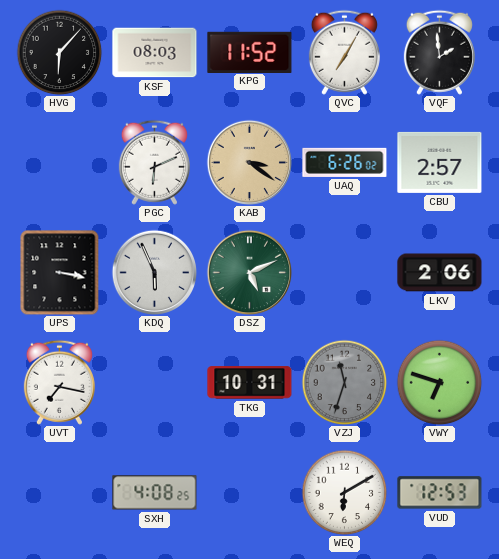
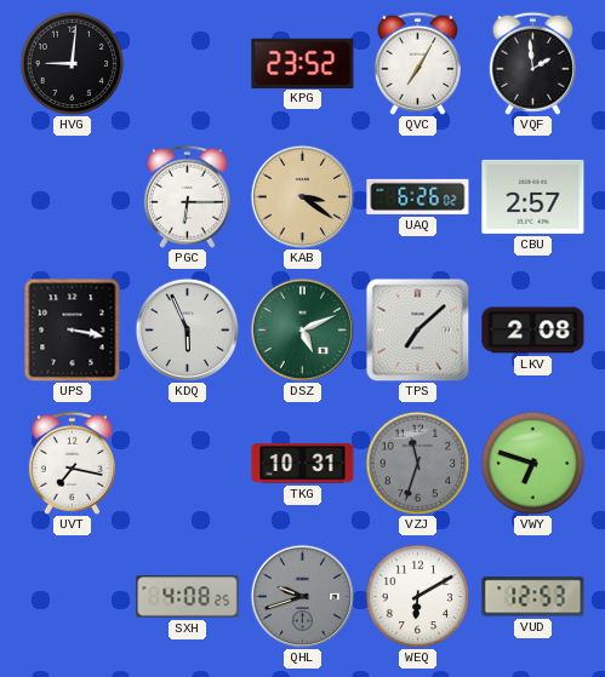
HVG: 6:07 -> 9:01 (72, 63)
KSF: 08:03 -> none (155, 53)
KPG: 11:52 -> 23:52 (303, 63)
PGC: 6:11 -> 6:15 (187, 196)
TPS: none -> 7:08 (417, 329)
LKV: 2:06 -> 2:08 (533, 331)
QHL: none -> 9:42 (302, 596)
